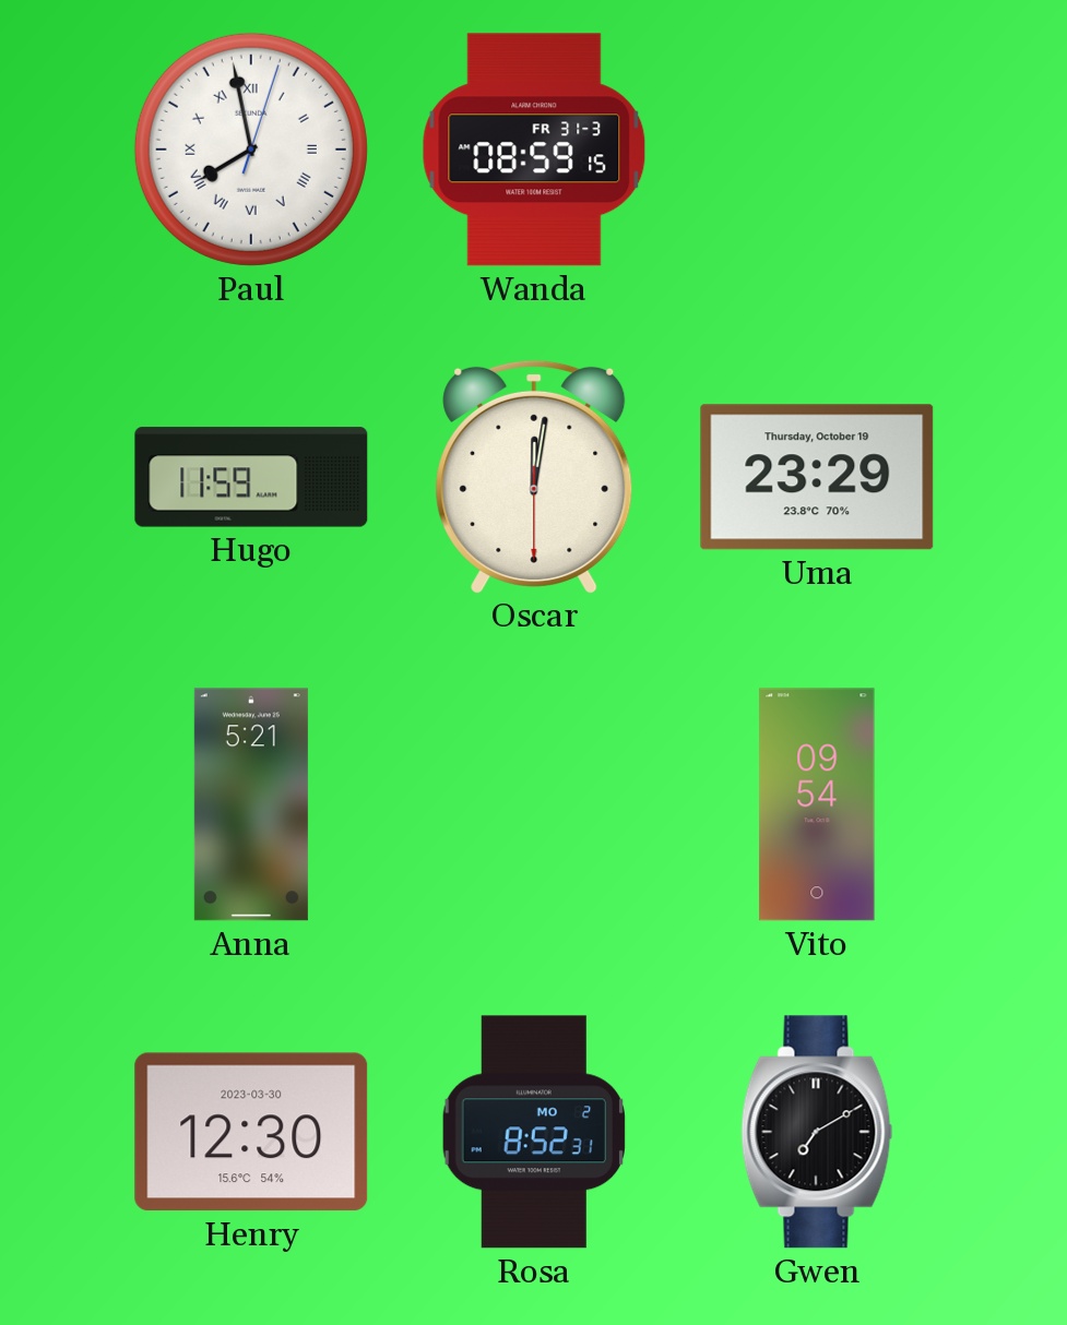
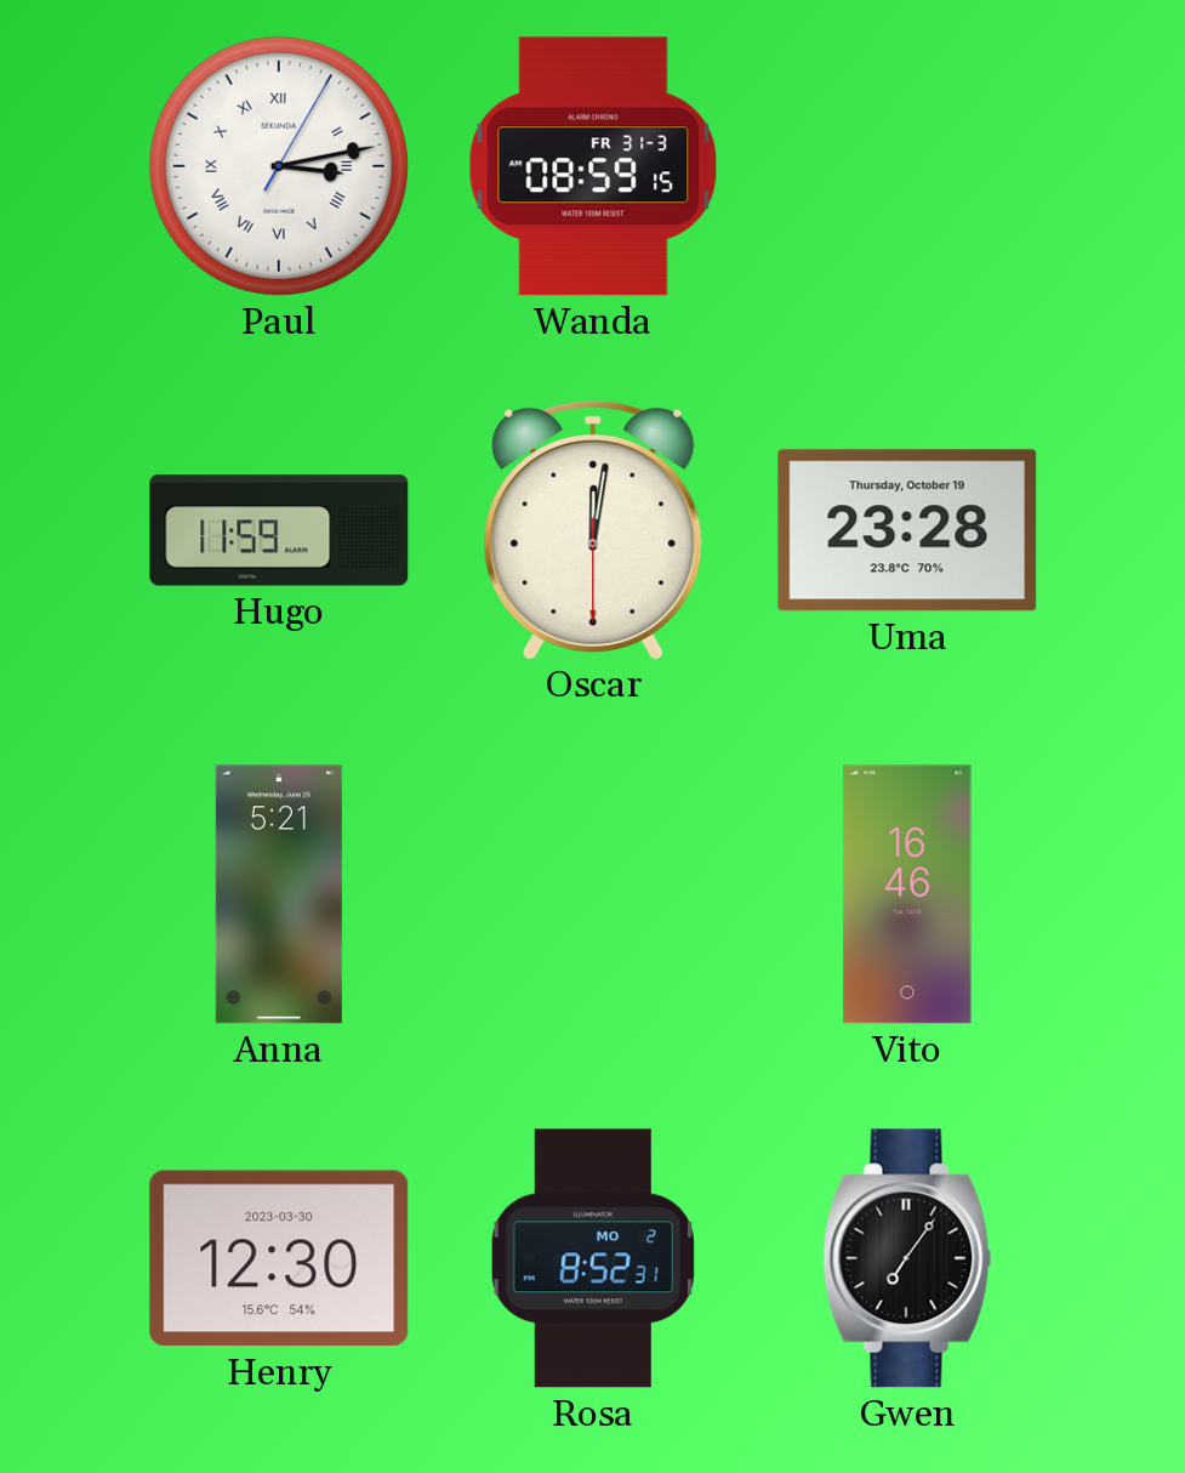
Paul: 7:58 -> 3:13 (279, 166)
Uma: 23:29 -> 23:28 (907, 530)
Vito: 09:54 -> 16:46 (907, 894)
Gwen: 7:10 -> 7:06 (907, 1258)
